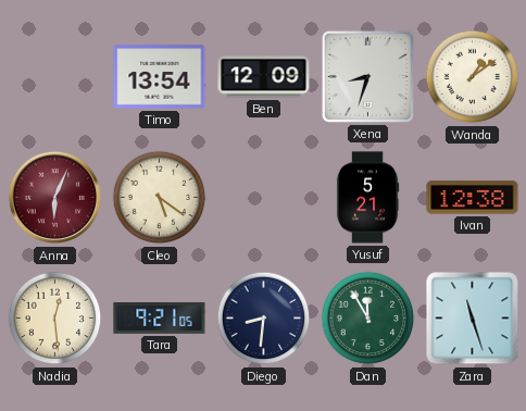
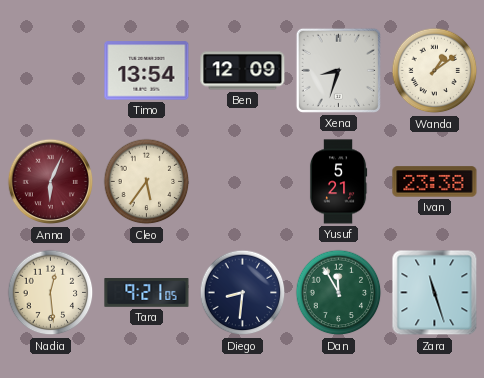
Cleo: 5:21 -> 5:36 (147, 182)
Ivan: 12:38 -> 23:38 (435, 182)
